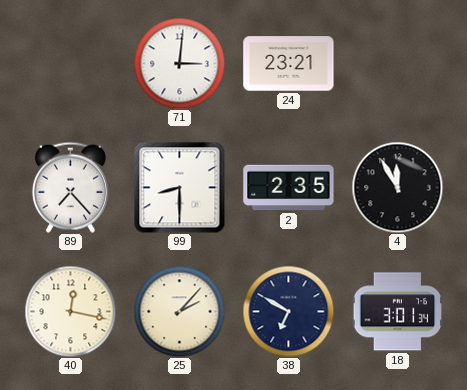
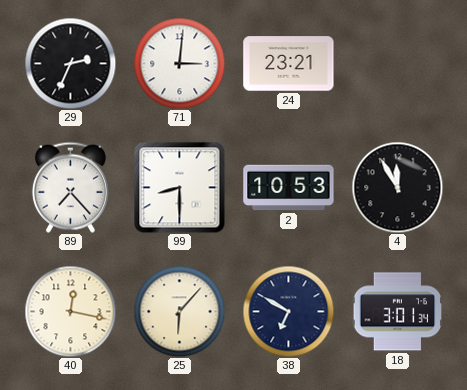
29: none -> 2:34 (70, 63)
2: 2:35 -> 10:53 (289, 188)
25: 2:07 -> 6:07 (179, 311)
